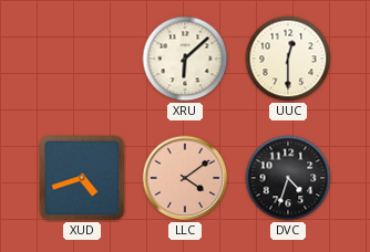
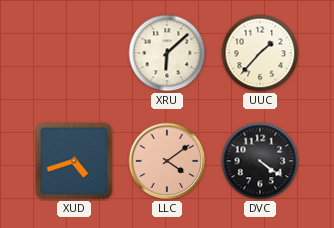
UUC: 12:30 -> 1:37 (260, 53)
DVC: 4:33 -> 4:21 (260, 161)
